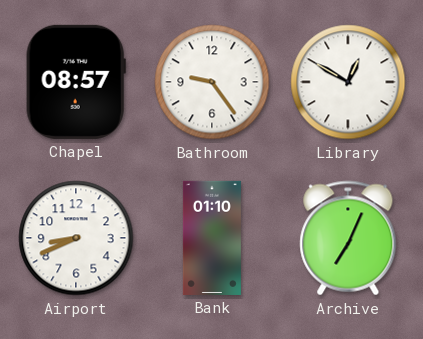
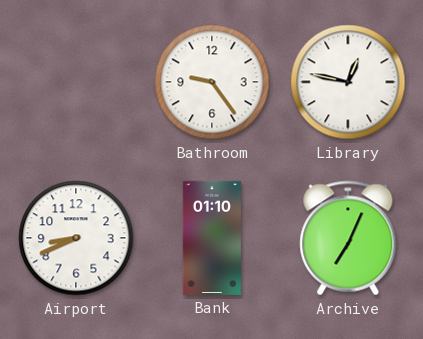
Chapel: 08:57 -> none (76, 82)
Library: 12:50 -> 12:47 (348, 82)
